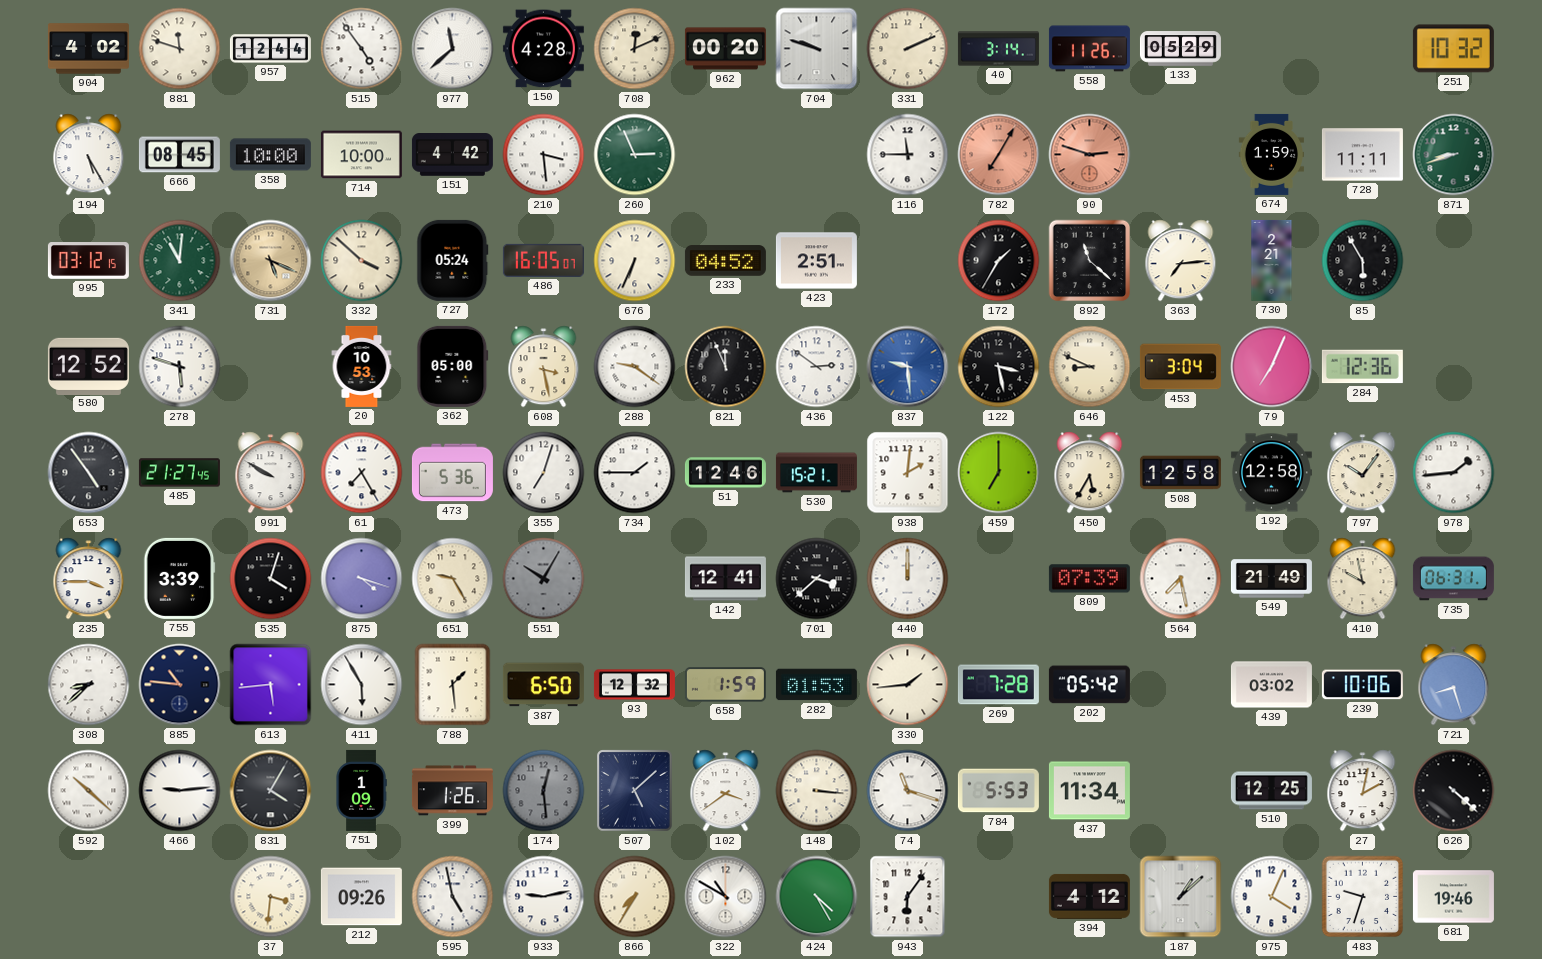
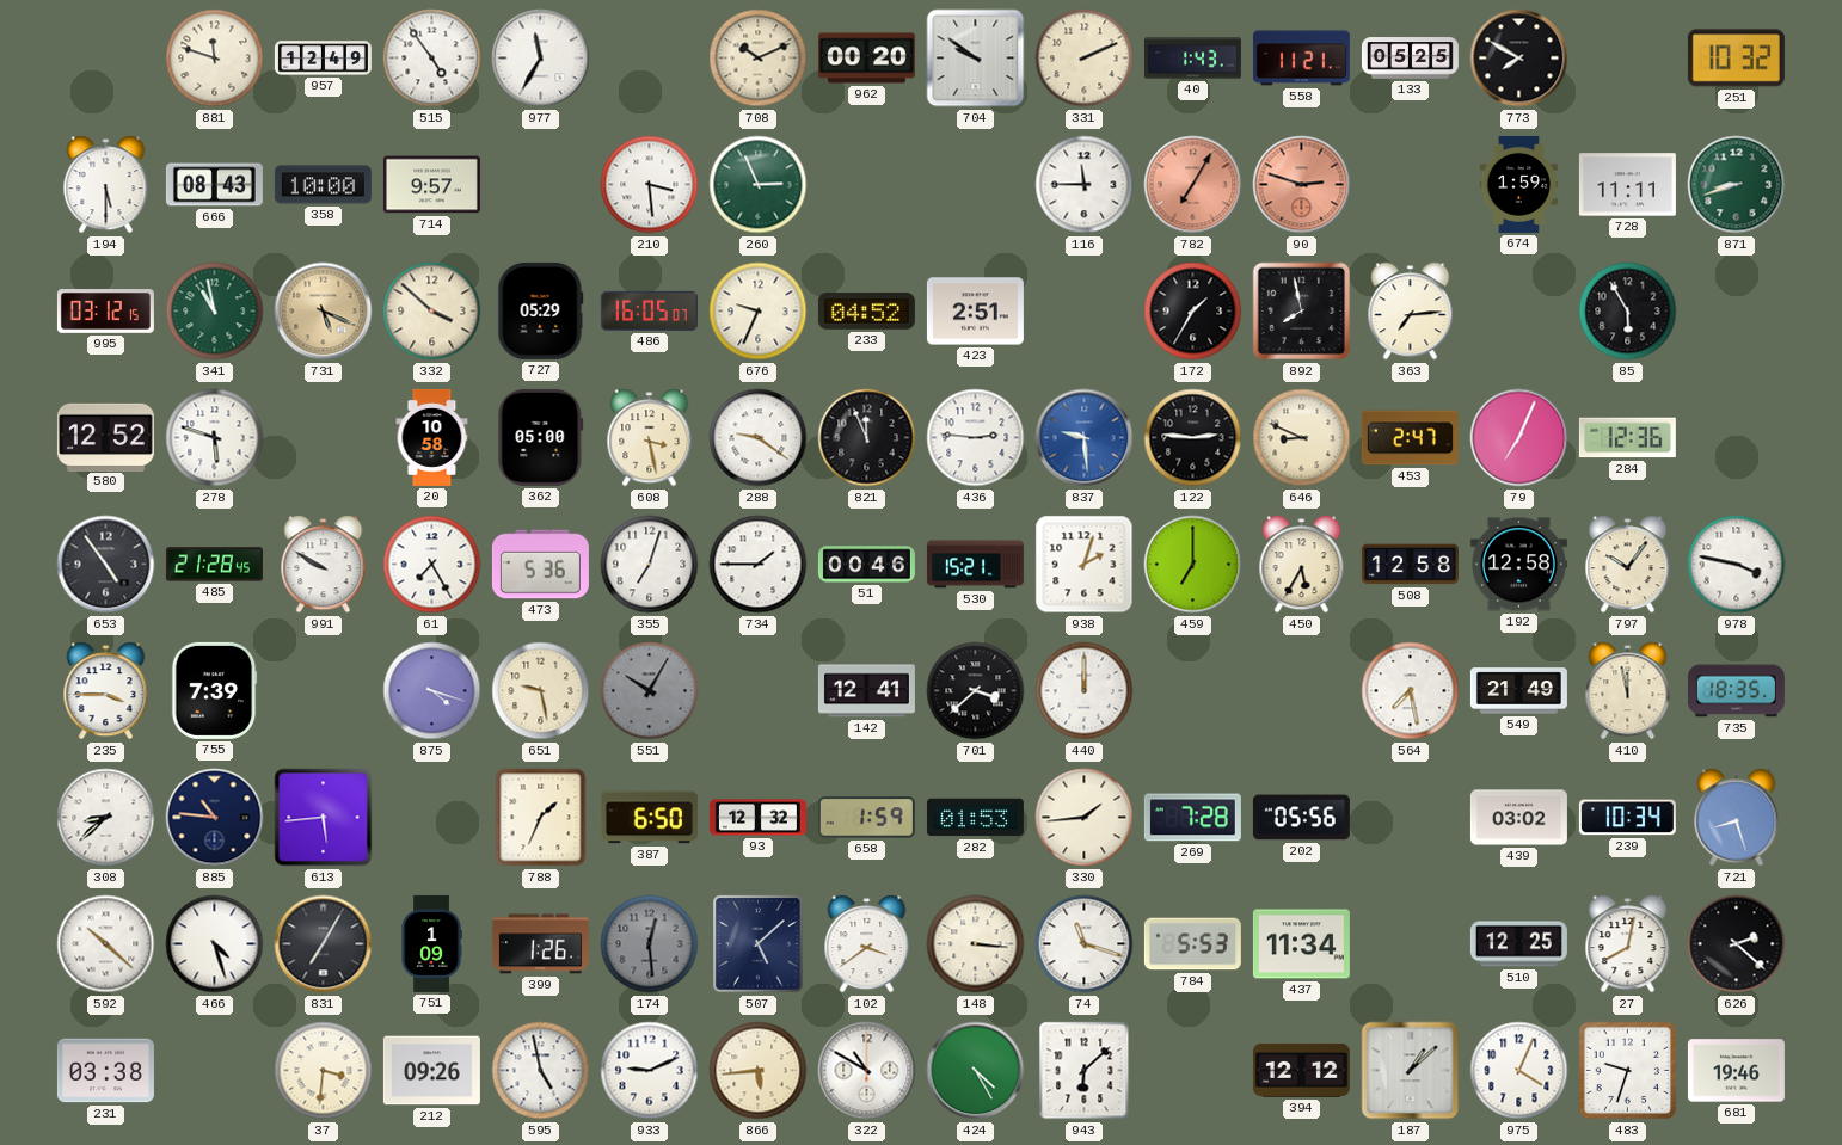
904: 4:02 -> none (88, 49)
957: 12:44 -> 12:49 (323, 59)
977: 11:38 -> 11:35 (541, 59)
150: 4:28 -> none (543, 49)
708: 12:11 -> 10:11 (759, 59)
704: 9:48 -> 9:51 (976, 59)
40: 3:14 -> 1:43 (1192, 59)
558: 11:26 -> 11:21 (1301, 59)
133: 05:29 -> 05:25 (1410, 59)
773: none -> 7:50 (1519, 59)
194: 5:25 -> 5:30 (106, 185)
666: 08:45 -> 08:43 (214, 185)
714: 10:00 -> 9:57 (431, 185)
151: 4:42 -> none (452, 155)
341: 11:01 -> 10:58 (215, 312)
727: 05:24 -> 05:29 (541, 310)
676: 6:34 -> 9:34 (759, 312)
892: 11:22 -> 7:58 (1302, 312)
730: 2:21 -> none (1272, 260)
20: 10:53 -> 10:58 (432, 437)
436: 2:51 -> 2:46 (976, 438)
122: 3:28 -> 2:46 (1193, 438)
453: 3:04 -> 2:47 (1410, 438)
485: 21:27 -> 21:28 (214, 565)
51: 12:46 -> 00:46 (866, 565)
938: 2:01 -> 2:03 (1085, 565)
978: 1:44 -> 3:47 (1737, 565)
755: 3:39 -> 7:39 (214, 690)
535: 4:03 -> none (271, 579)
651: 9:25 -> 9:28 (541, 691)
809: 07:39 -> none (1089, 579)
410: 9:58 -> 11:58 (1628, 691)
735: 06:31 -> 18:35 (1736, 691)
411: 5:55 -> none (362, 685)
788: 1:29 -> 1:34 (541, 818)
202: 05:42 -> 05:56 (1301, 818)
239: 10:06 -> 10:34 (1627, 818)
466: 9:14 -> 4:27 (215, 944)
831: 4:05 -> 7:05 (324, 944)
27: 2:02 -> 8:02 (1628, 944)
626: 4:22 -> 2:22 (1737, 944)
231: none -> 03:38 (105, 1071)
933: 9:13 -> 9:11 (650, 1071)
866: 7:35 -> 5:44 (759, 1071)
943: 6:06 -> 6:08 (1085, 1071)
394: 4:12 -> 12:12 (1301, 1070)
